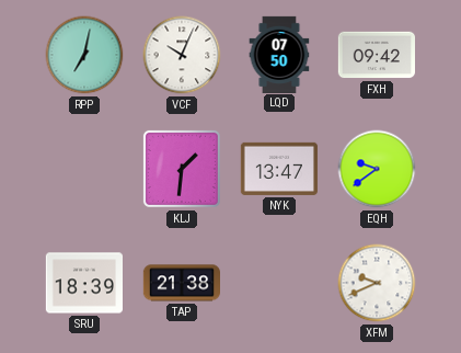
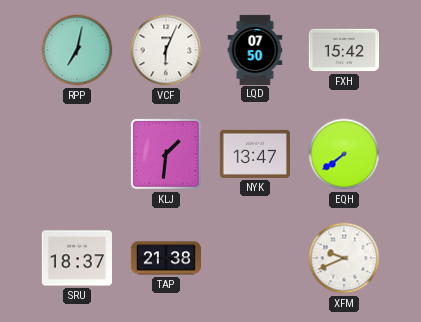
VCF: 10:04 -> 6:04 (166, 50)
FXH: 09:42 -> 15:42 (343, 50)
EQH: 9:39 -> 7:39 (344, 154)
SRU: 18:39 -> 18:37 (76, 258)
